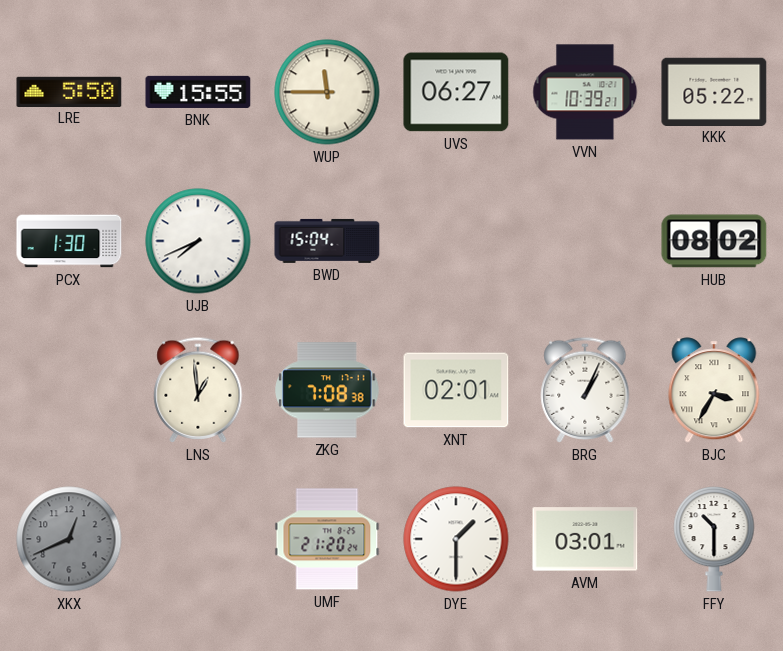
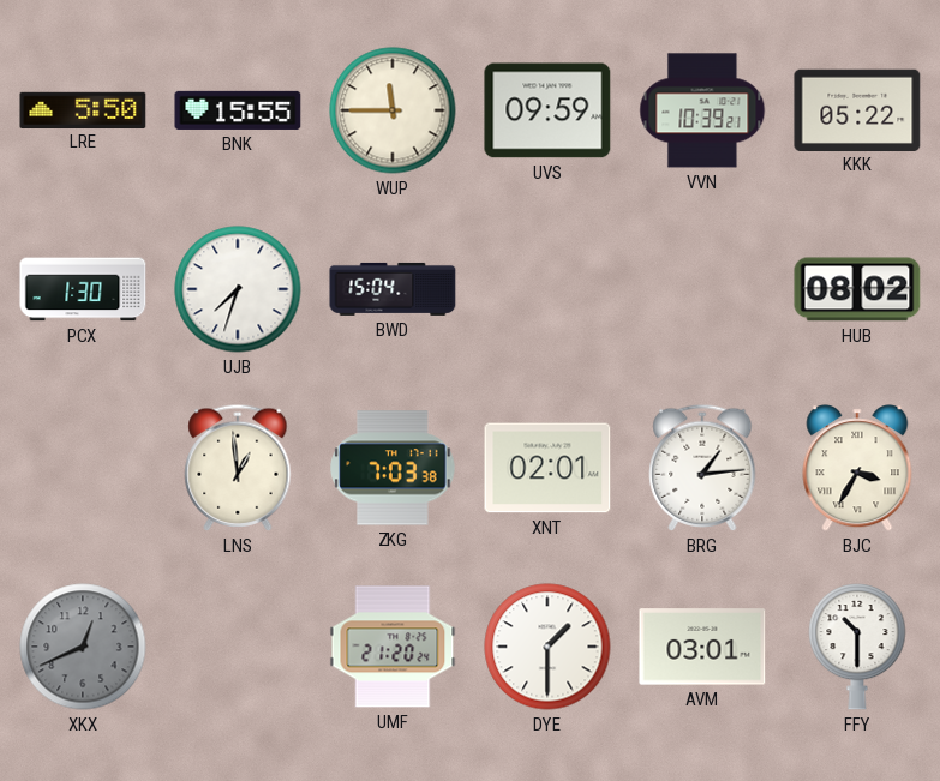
UVS: 06:27 -> 09:59 (547, 110)
UJB: 7:41 -> 7:33 (238, 289)
ZKG: 7:08 -> 7:03 (393, 468)
BRG: 1:04 -> 1:14 (702, 468)
